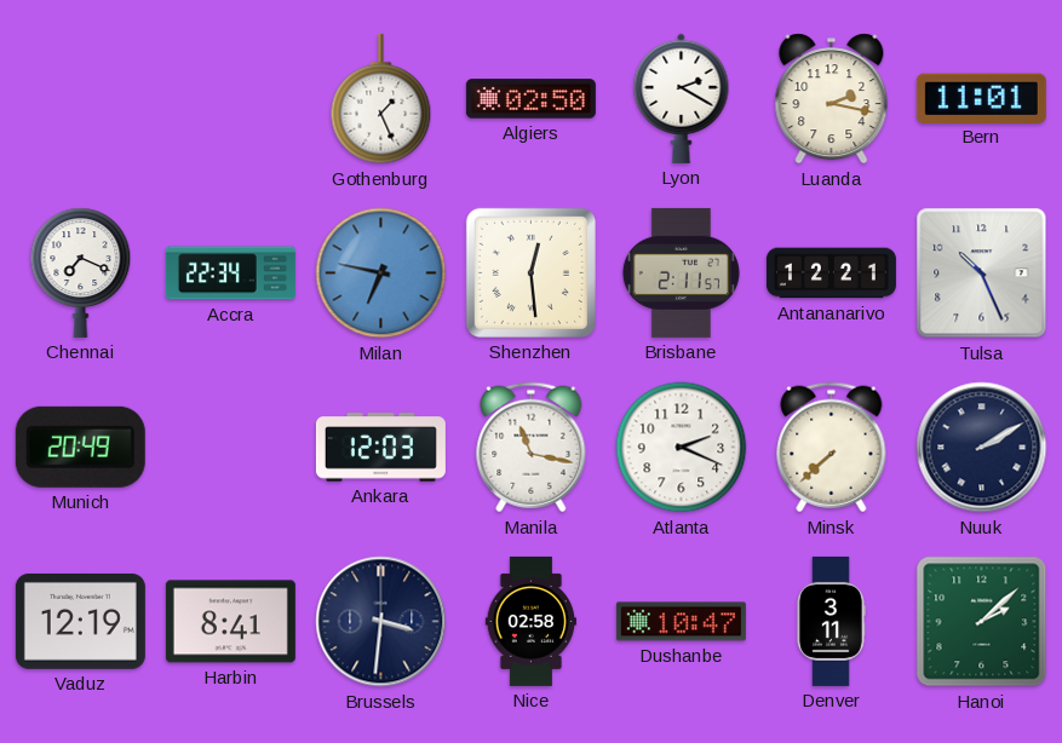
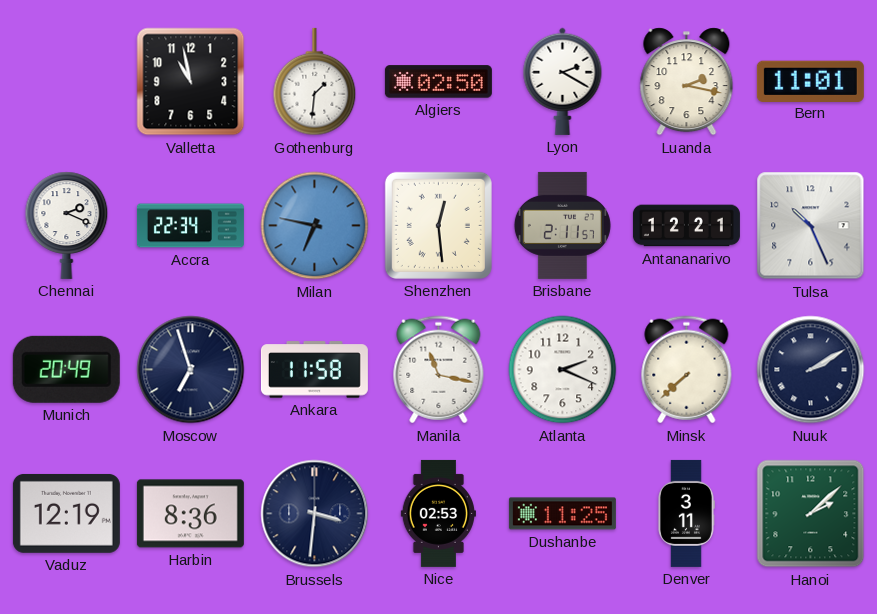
Valletta: none -> 10:58 (191, 82)
Gothenburg: 1:26 -> 1:31 (315, 82)
Chennai: 7:19 -> 2:19 (67, 225)
Moscow: none -> 6:57 (191, 370)
Ankara: 12:03 -> 11:58 (314, 370)
Harbin: 8:41 -> 8:36 (190, 514)
Nice: 02:58 -> 02:53 (438, 513)
Dushanbe: 10:47 -> 11:25 (562, 514)
